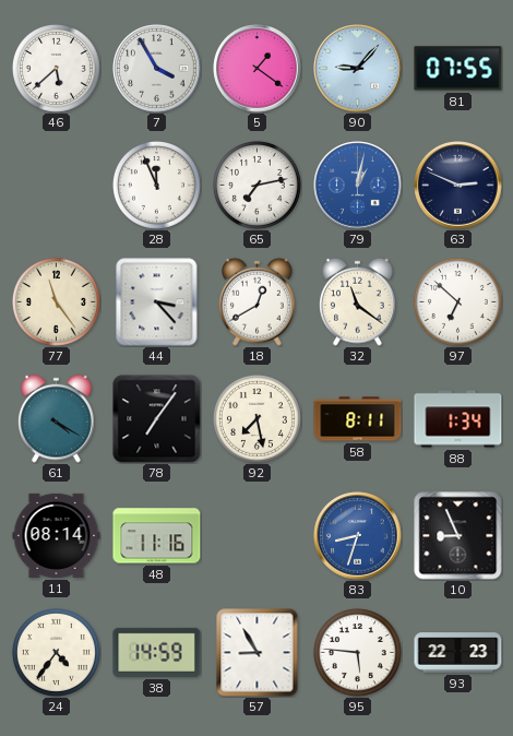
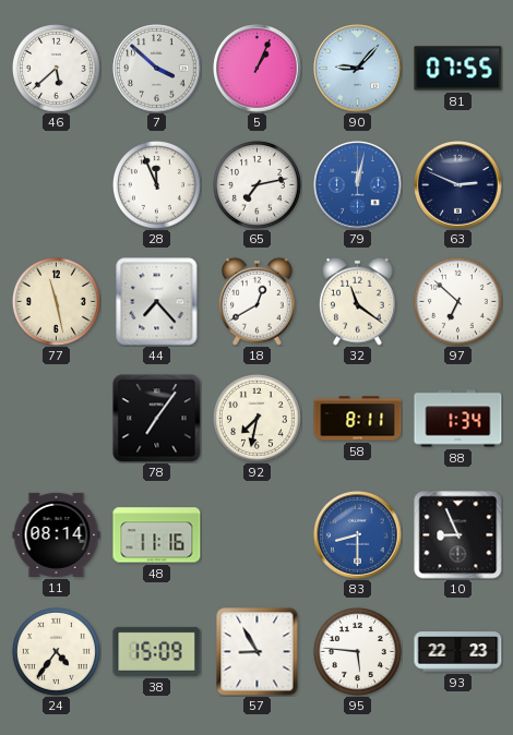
7: 3:55 -> 3:52 (157, 69)
5: 1:21 -> 1:04 (258, 69)
79: 1:02 -> 12:02 (358, 185)
77: 11:24 -> 11:28 (56, 301)
44: 3:23 -> 7:23 (157, 302)
61: 4:20 -> none (57, 418)
92: 7:28 -> 7:32 (256, 418)
83: 8:33 -> 8:30 (358, 535)
38: 14:59 -> 15:09 (157, 651)
